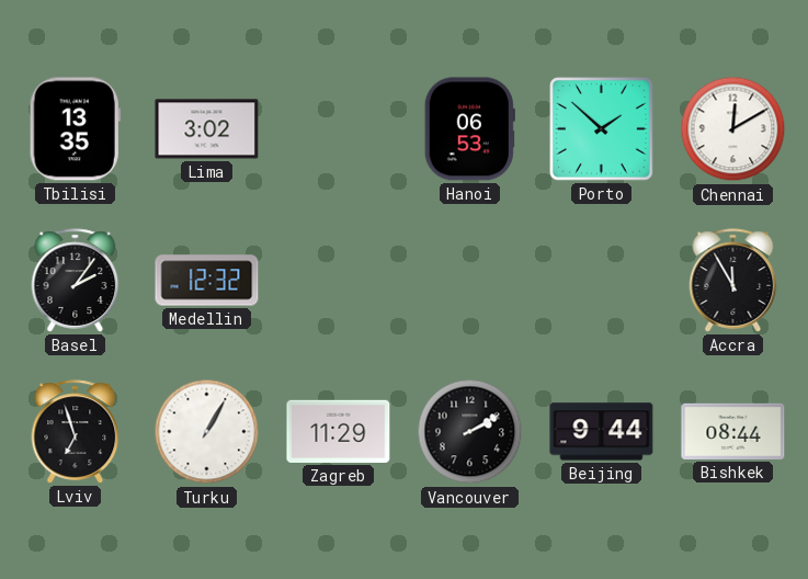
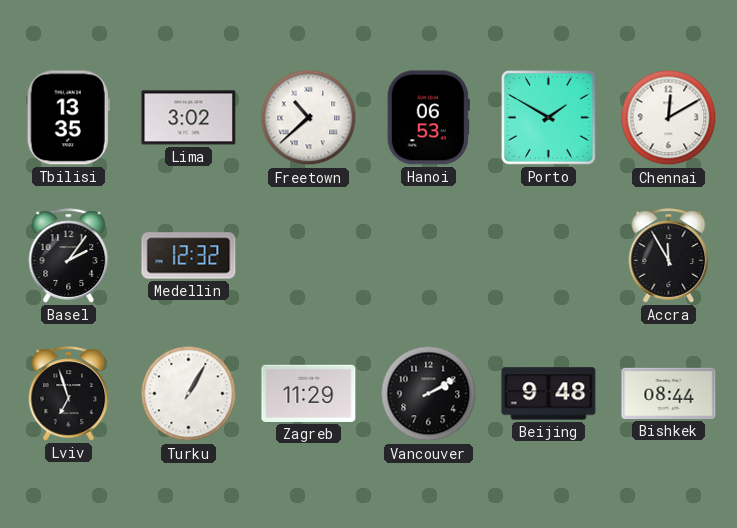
Freetown: none -> 10:38 (309, 118)
Porto: 1:52 -> 1:50 (549, 118)
Beijing: 9:44 -> 9:48 (549, 394)
